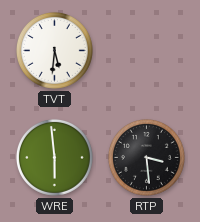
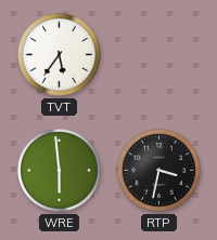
TVT: 5:31 -> 5:36 (59, 54)
RTP: 3:29 -> 3:32 (158, 170)
